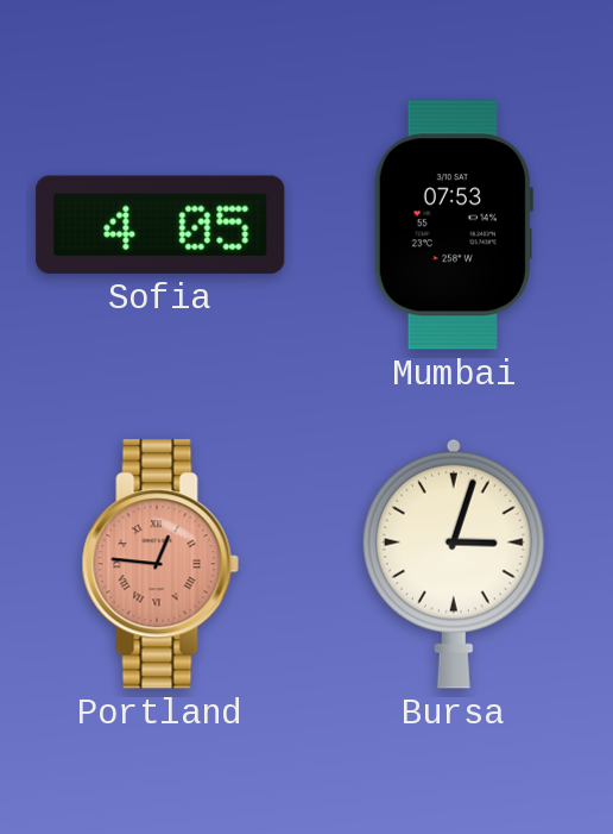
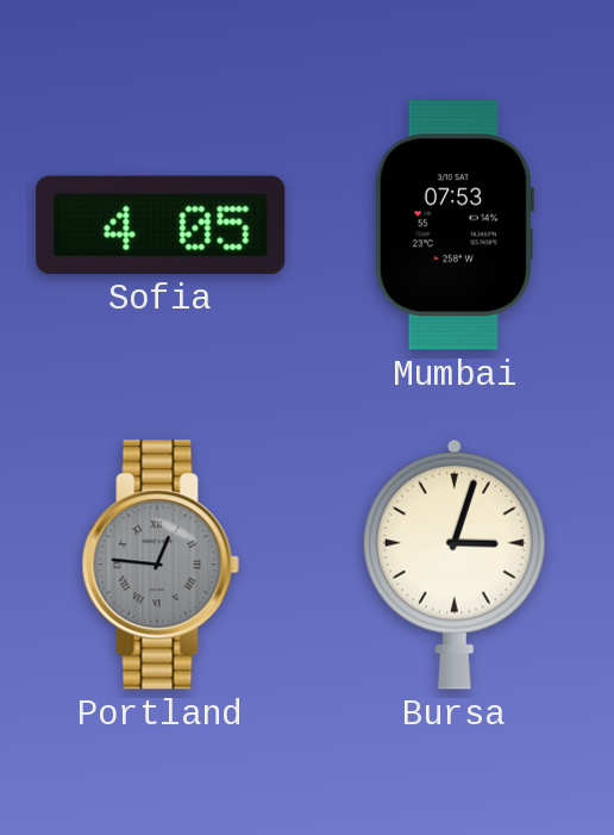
Portland dial: salmon -> grey (161, 565)
